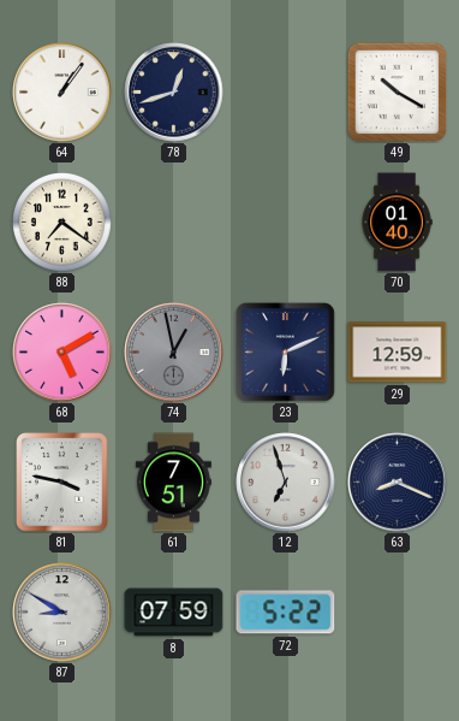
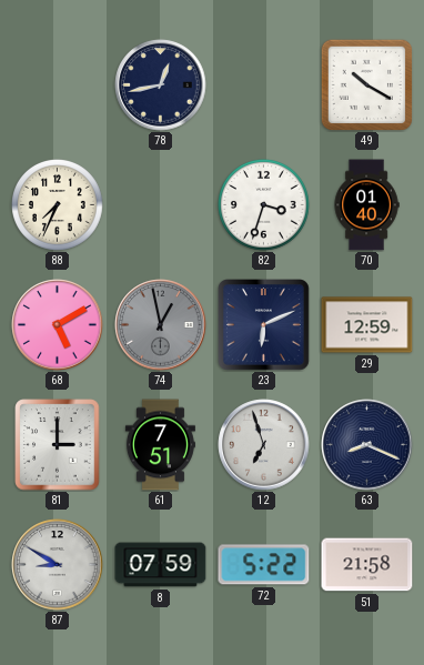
64: 1:06 -> none (62, 93)
78: 12:42 -> 12:43 (161, 85)
88: 7:21 -> 7:34 (58, 205)
82: none -> 3:33 (264, 205)
81: 3:47 -> 3:00 (58, 445)
51: none -> 21:58 (367, 565)
